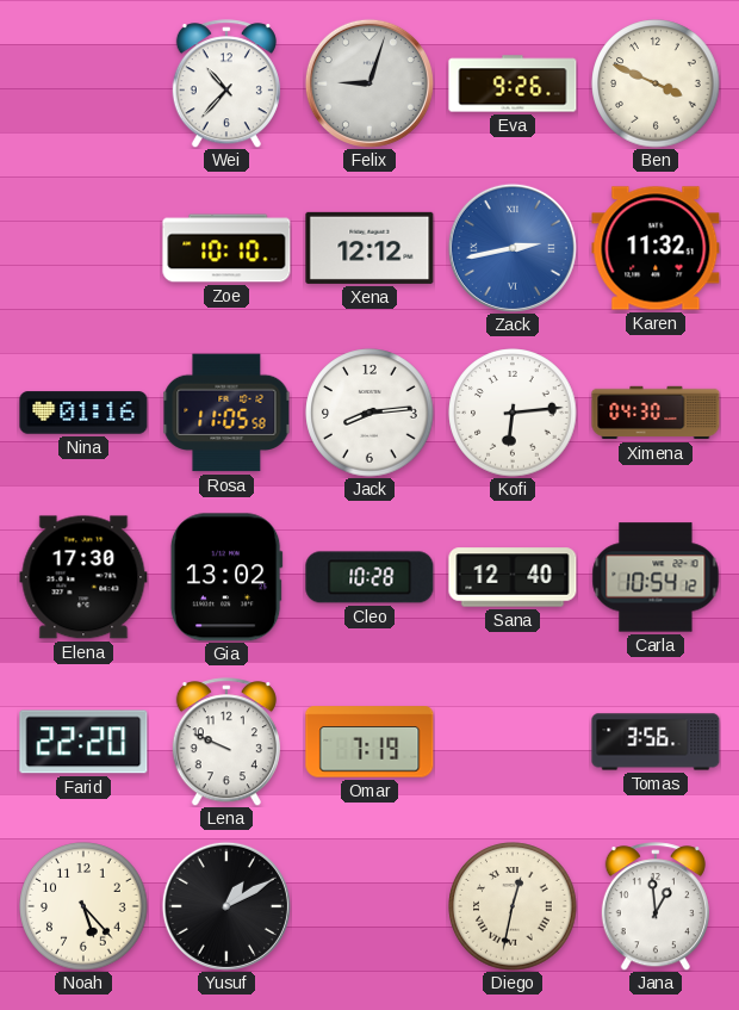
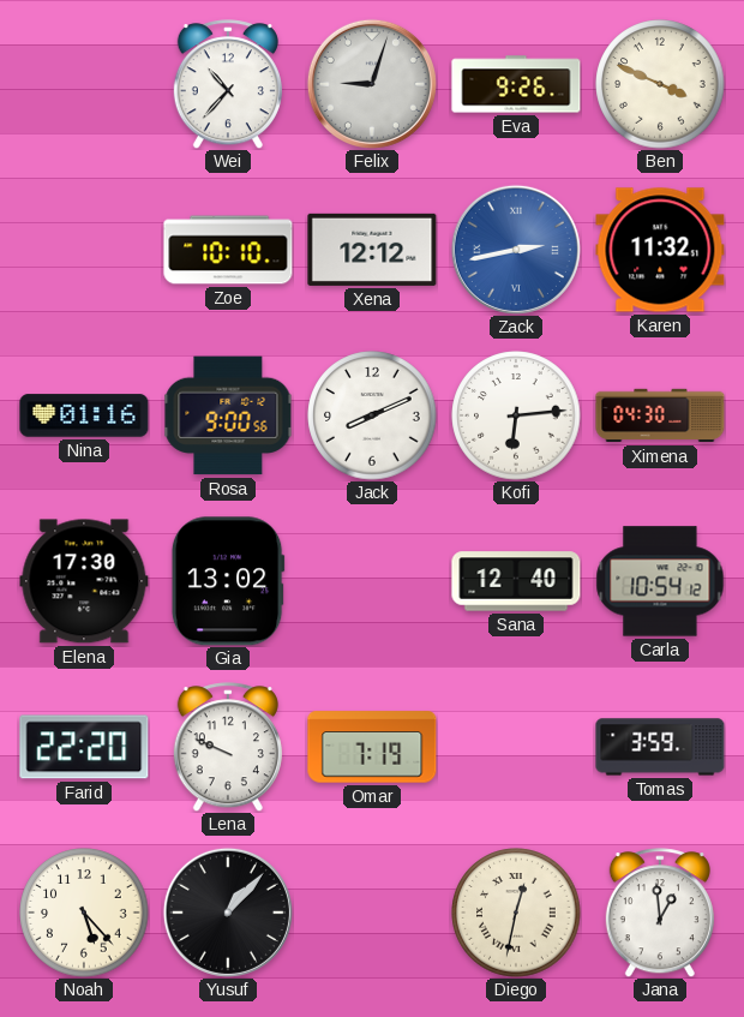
Rosa: 11:05 -> 9:00 (228, 415)
Jack: 8:14 -> 8:11 (372, 415)
Cleo: 10:28 -> none (369, 577)
Tomas: 3:56 -> 3:59 (660, 747)
Yusuf: 1:10 -> 1:07 (228, 913)
